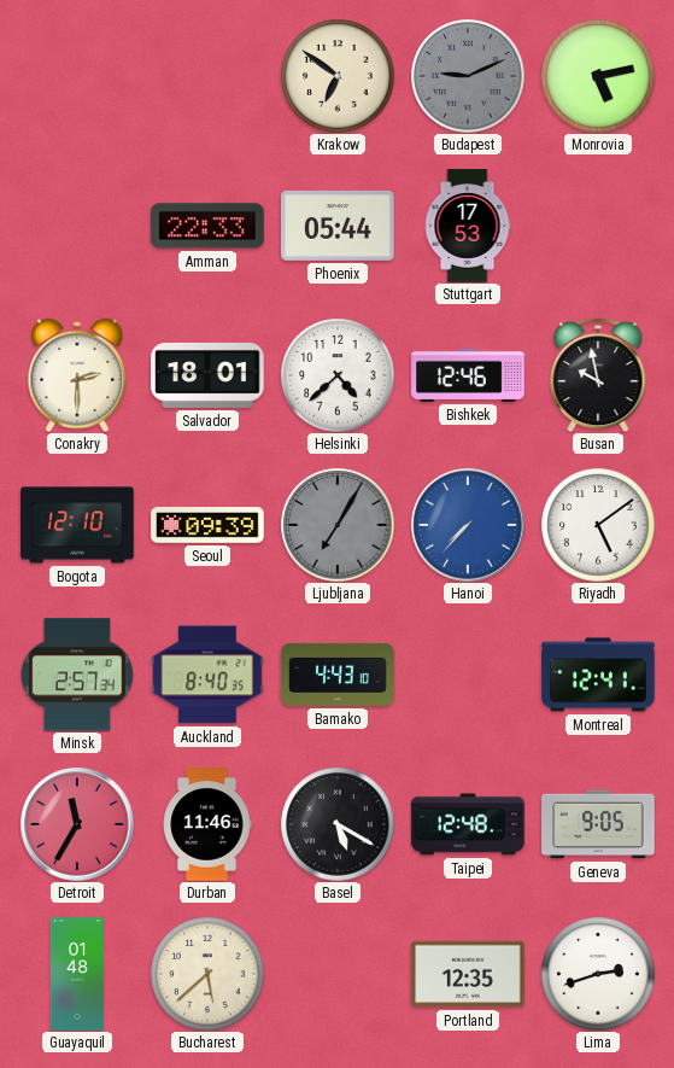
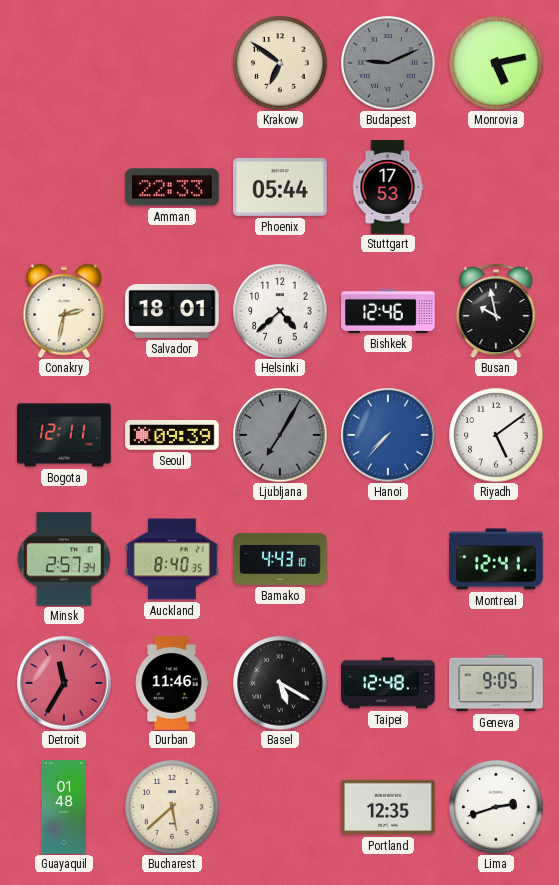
Conakry: 2:30 -> 2:32 (64, 311)
Bogota: 12:10 -> 12:11 (64, 435)
